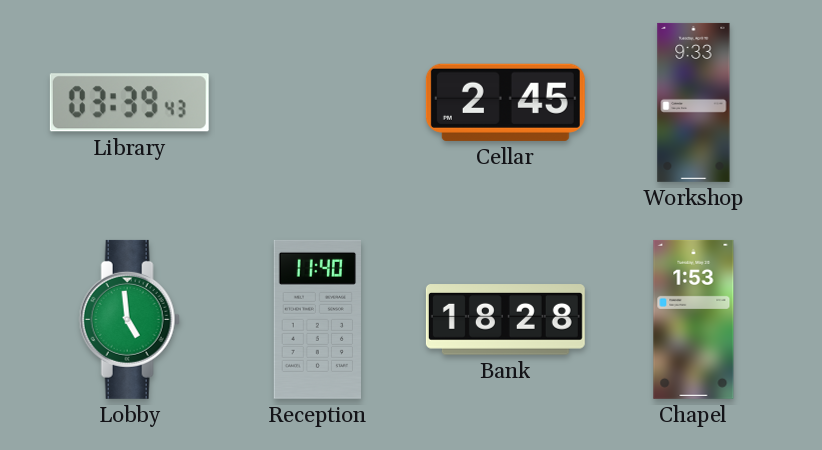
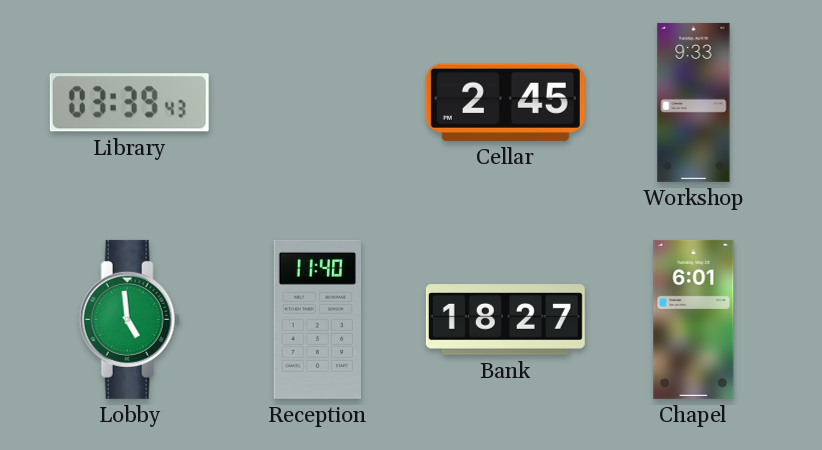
Bank: 18:28 -> 18:27 (505, 320)
Chapel: 1:53 -> 6:01 (694, 319)
